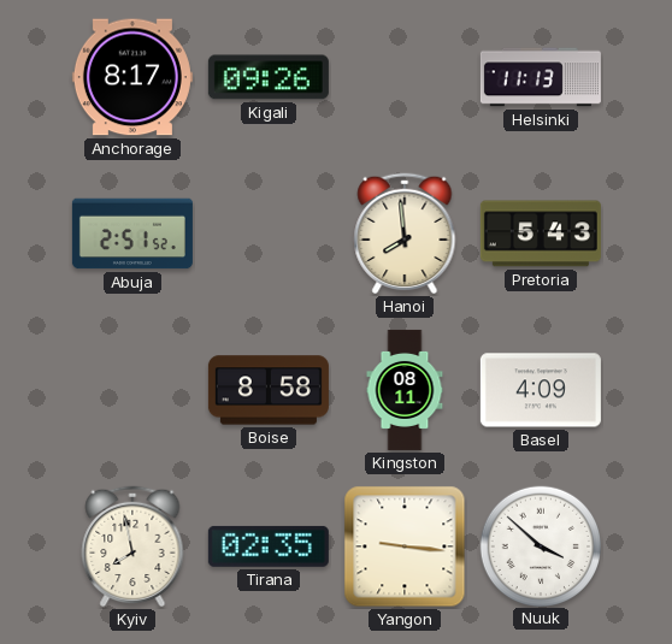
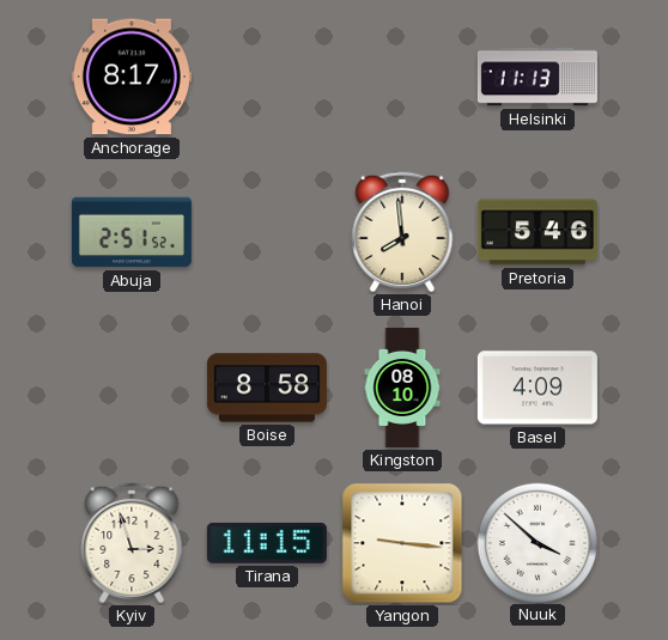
Kigali: 09:26 -> none (269, 77)
Pretoria: 5:43 -> 5:46 (538, 232)
Kingston: 08:11 -> 08:10 (402, 388)
Kyiv: 7:58 -> 2:57 (132, 543)
Tirana: 02:35 -> 11:15 (267, 543)
